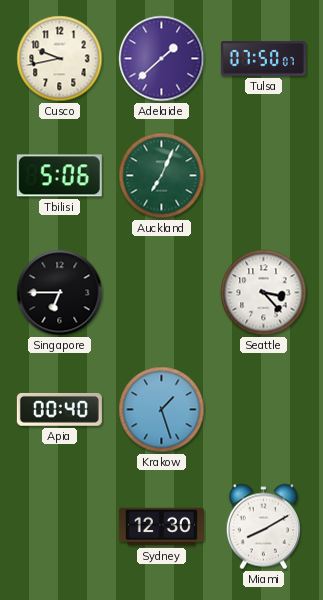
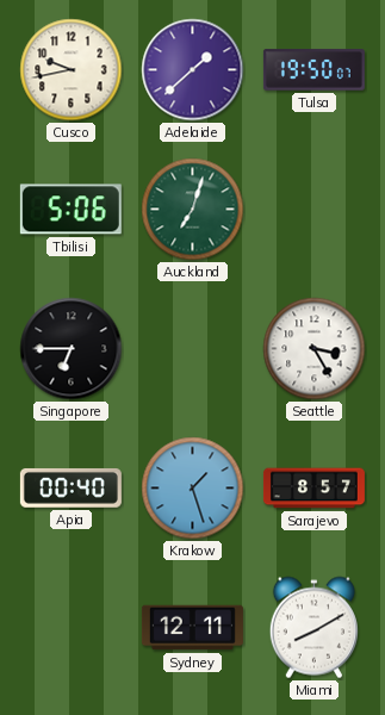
Tulsa: 07:50 -> 19:50 (313, 70)
Auckland: 7:04 -> 7:03 (193, 210)
Seattle: 3:23 -> 3:25 (315, 349)
Sarajevo: none -> 8:57 (313, 489)
Sydney: 12:30 -> 12:11 (192, 628)
